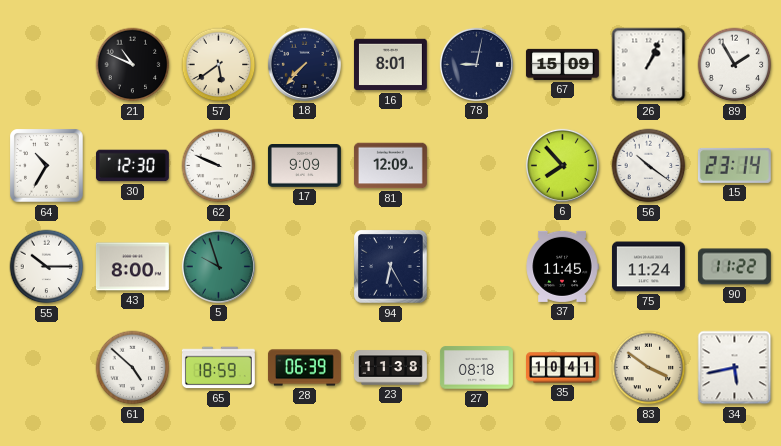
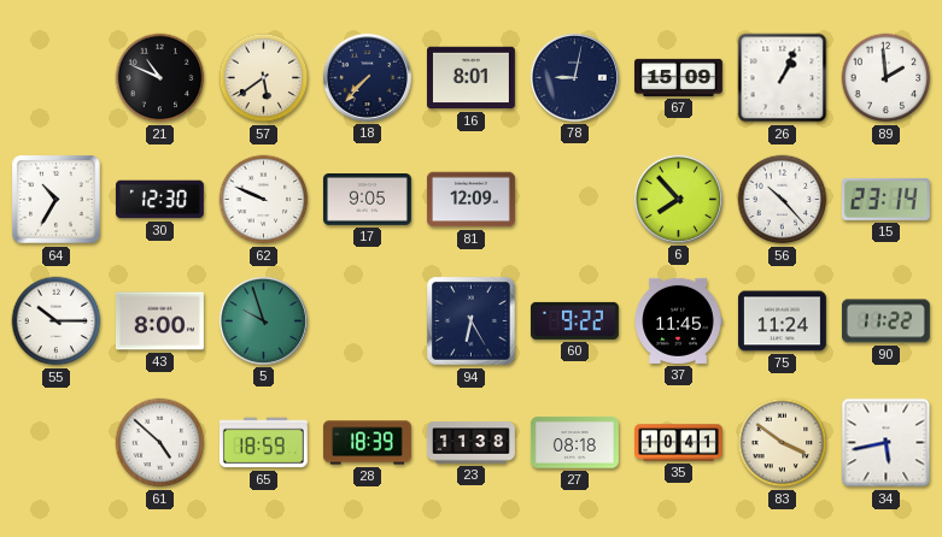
89: 1:55 -> 1:59 (887, 78)
17: 9:09 -> 9:05 (367, 200)
56: 10:21 -> 10:23 (783, 200)
60: none -> 9:22 (574, 320)
28: 06:39 -> 18:39 (367, 443)
